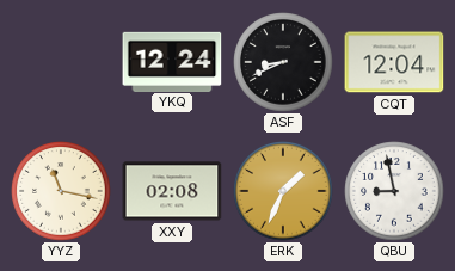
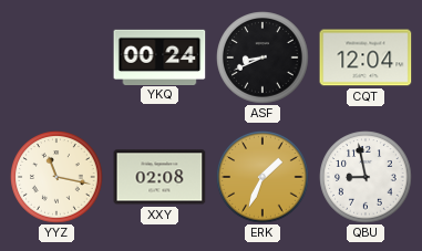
YKQ: 12:24 -> 00:24 (159, 56)
